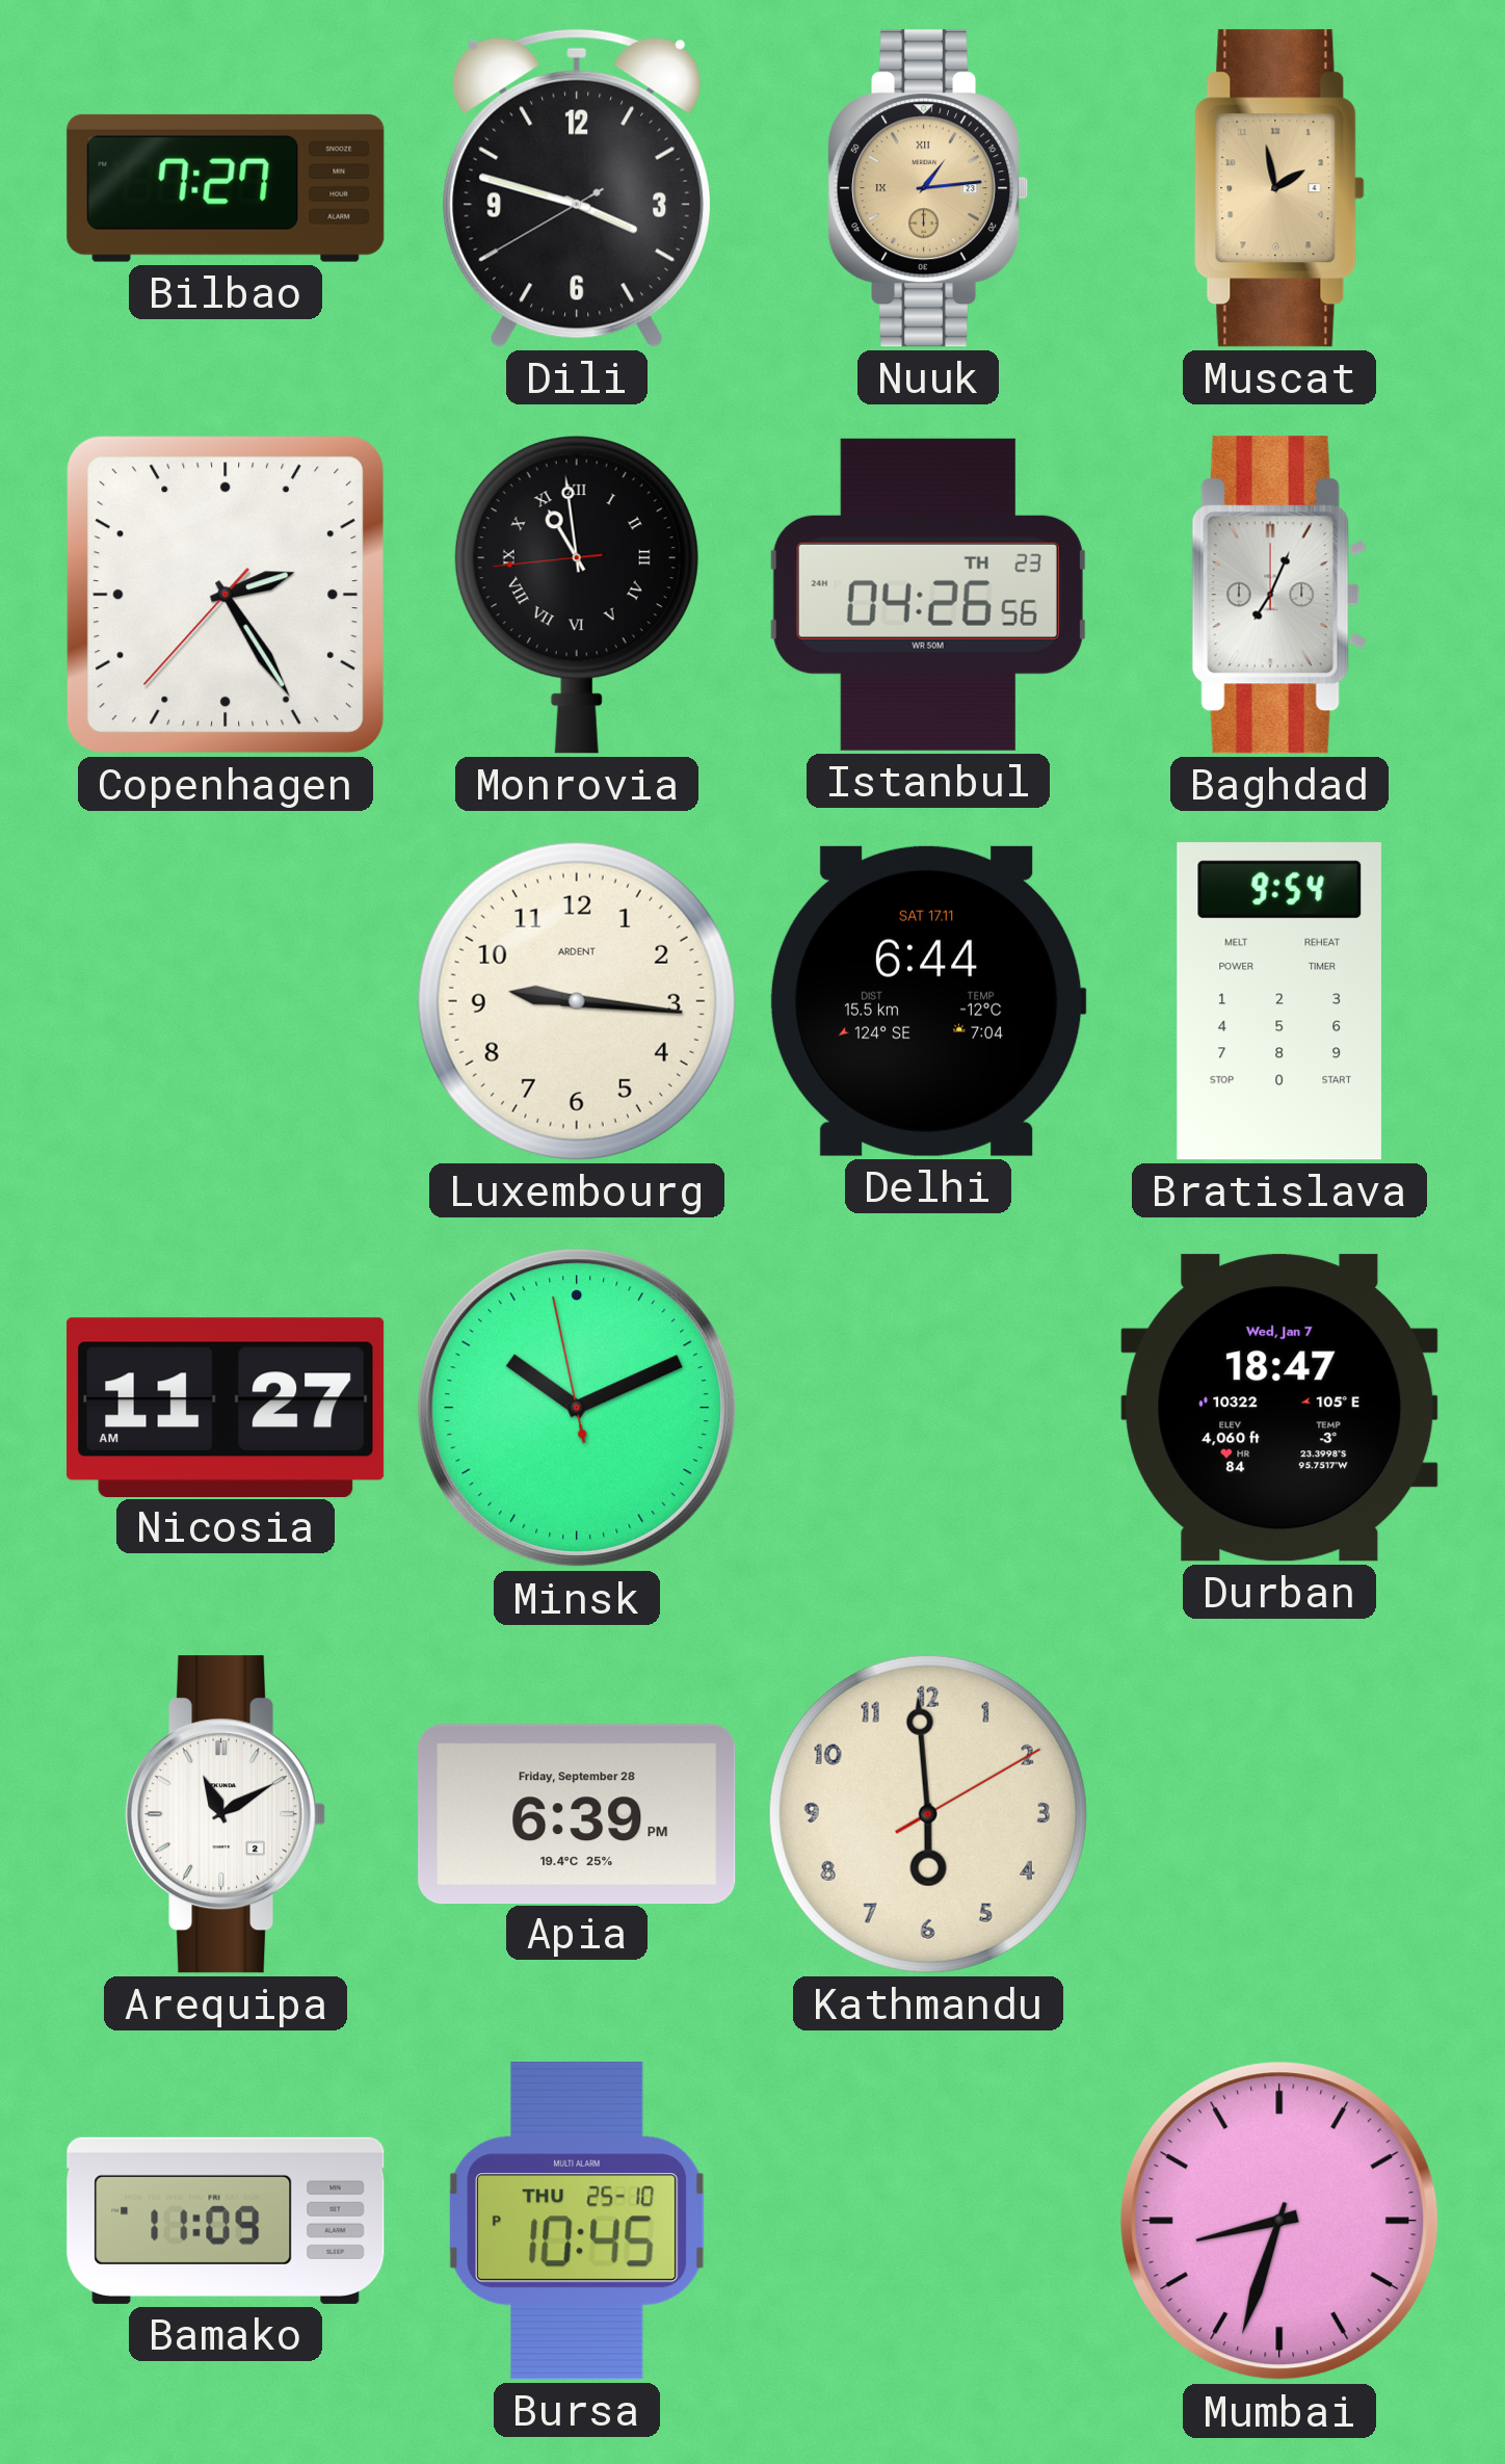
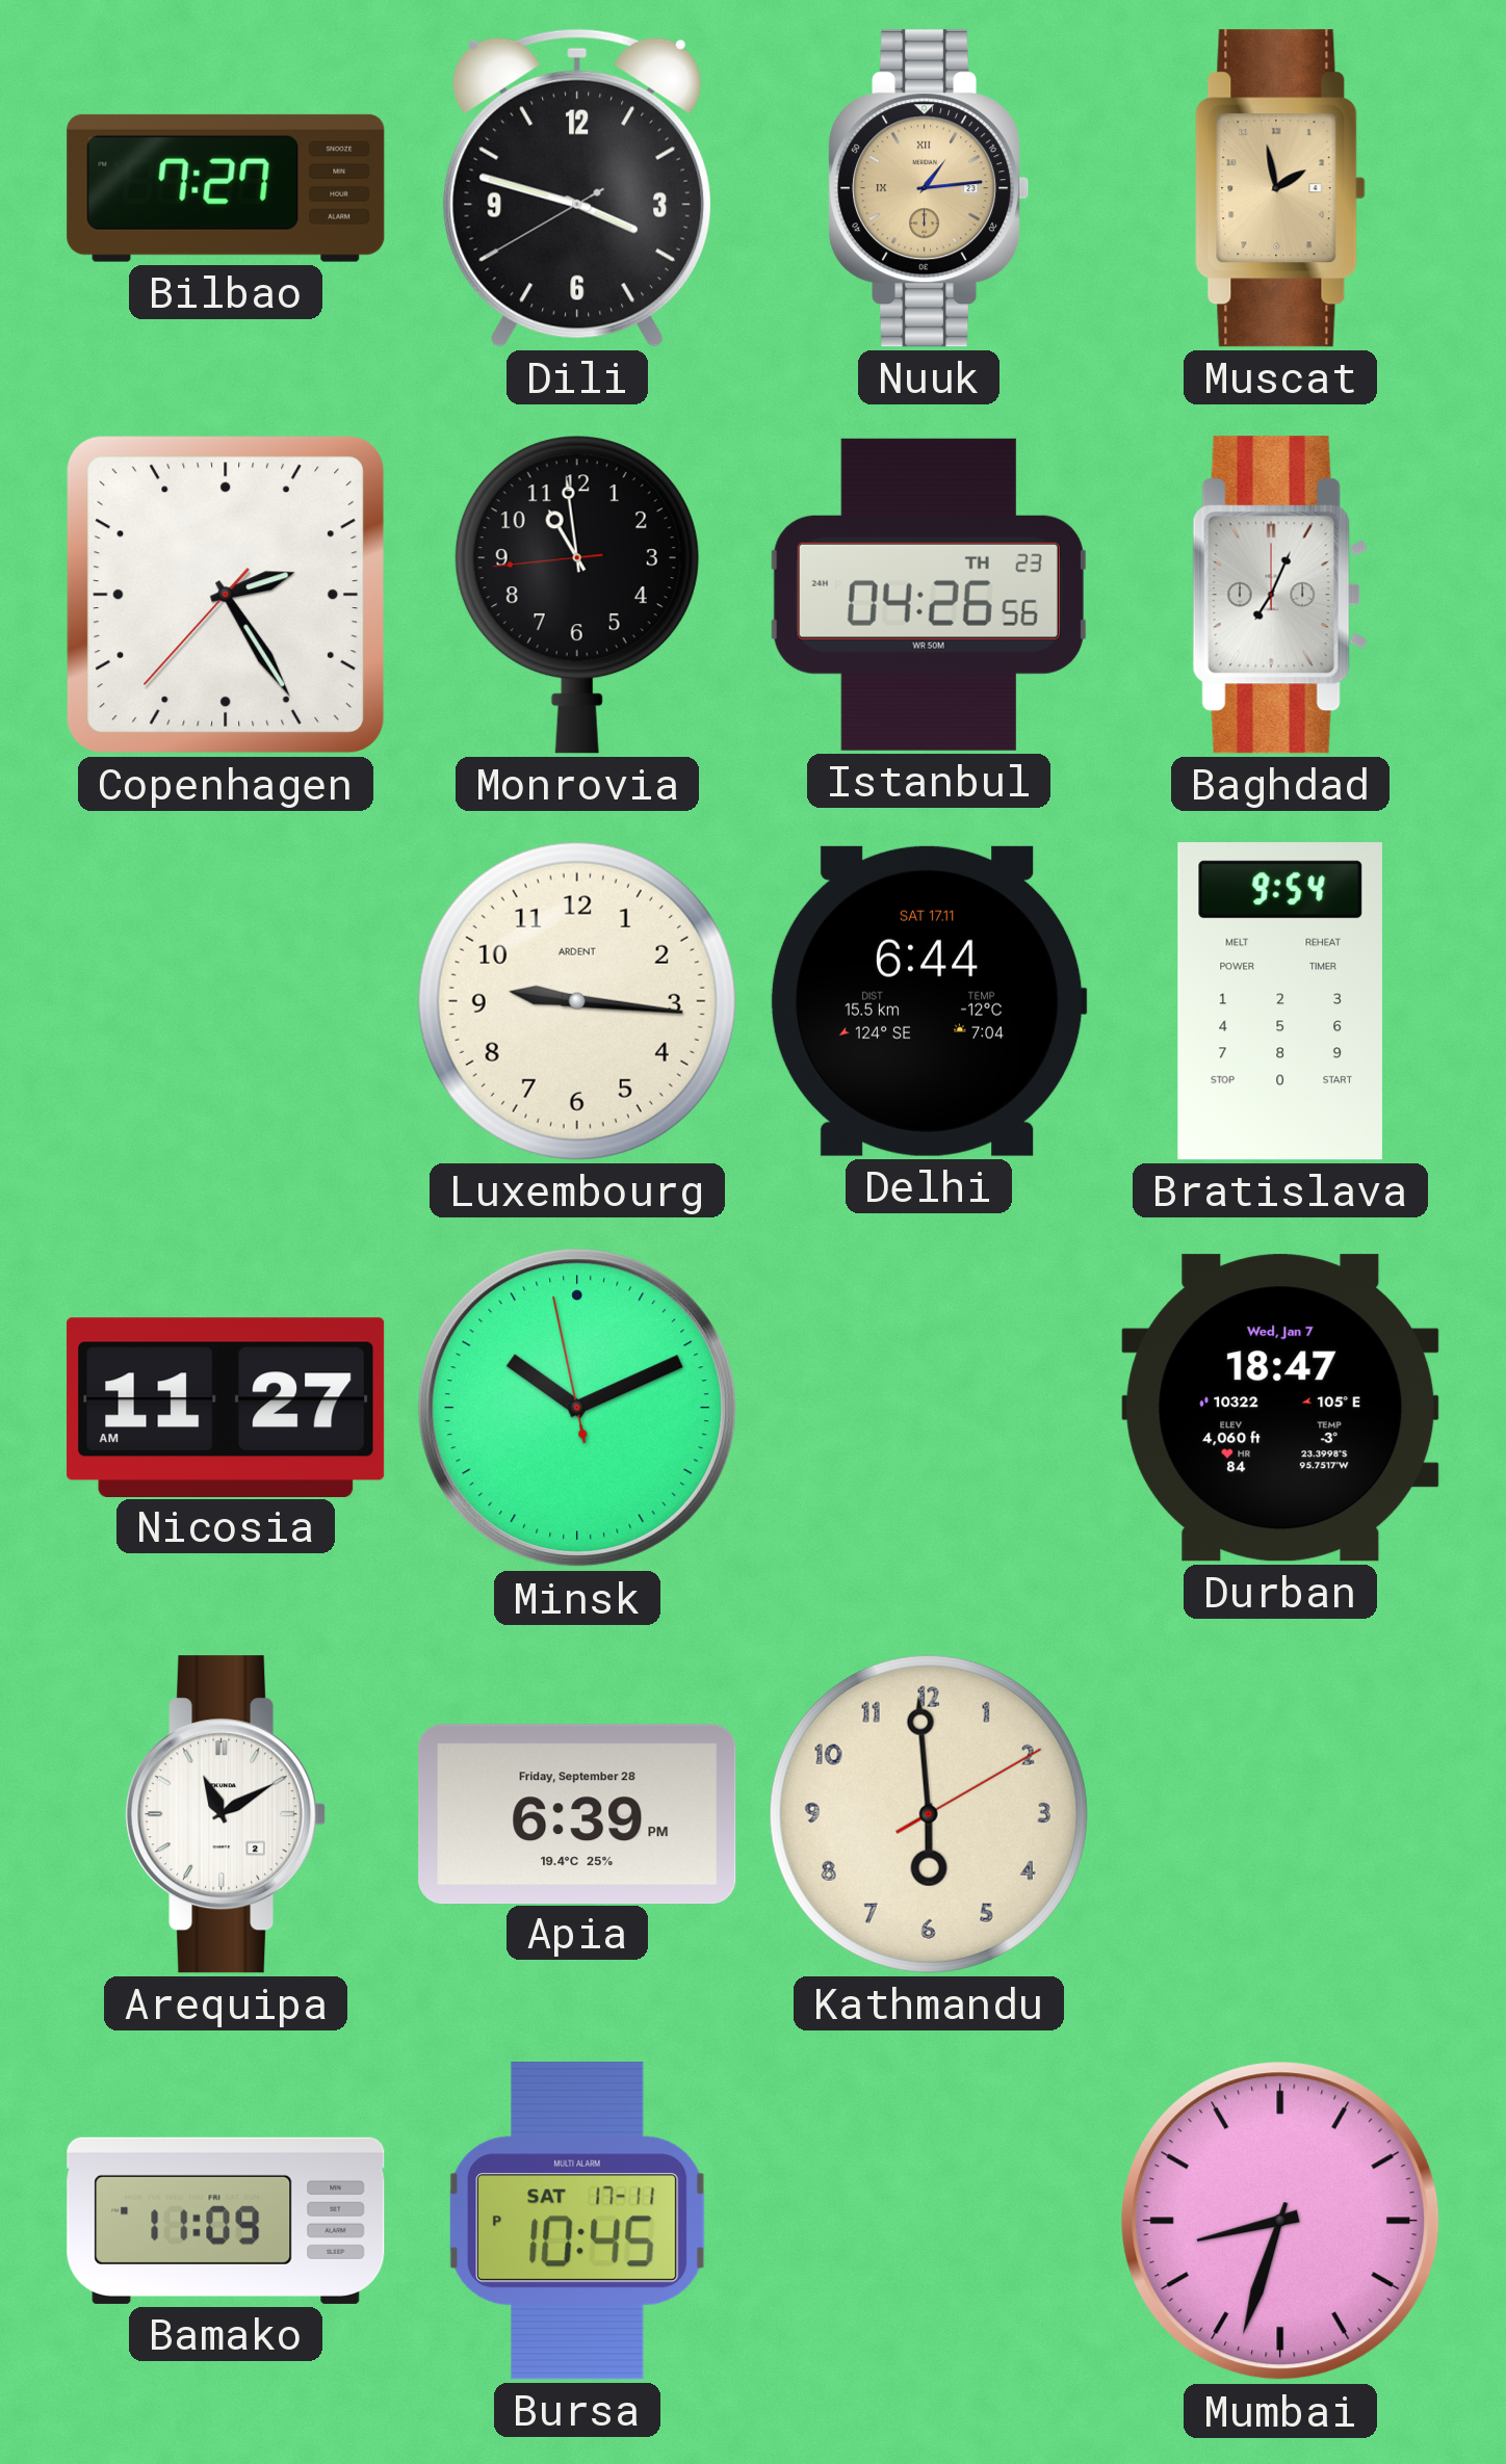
Monrovia numerals: Roman -> Arabic (577, 595)
Bursa date: THU 25-10 -> SAT 17-11 (577, 2221)
